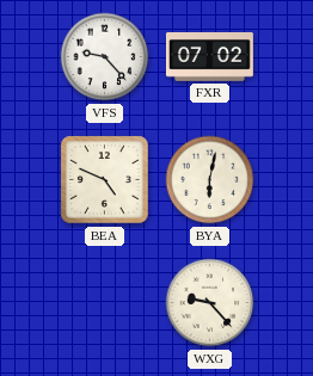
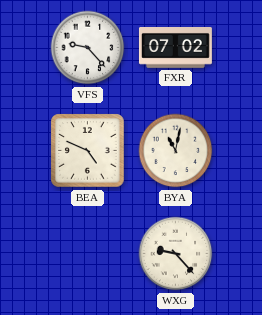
BYA: 6:02 -> 11:02 (176, 151)
